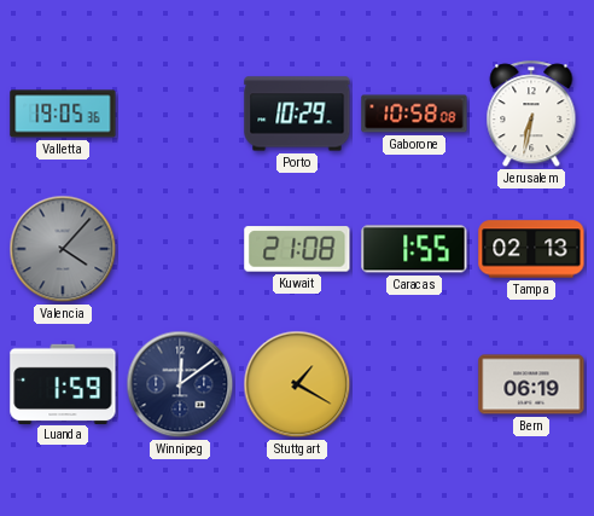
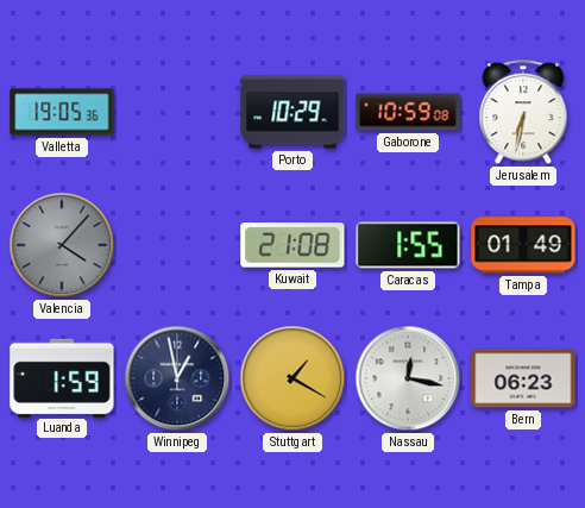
Gaborone: 10:58 -> 10:59 (408, 112)
Tampa: 02:13 -> 01:49 (523, 245)
Winnipeg: 12:09 -> 12:58 (177, 378)
Nassau: none -> 12:17 (408, 378)
Bern: 06:19 -> 06:23 (523, 378)
